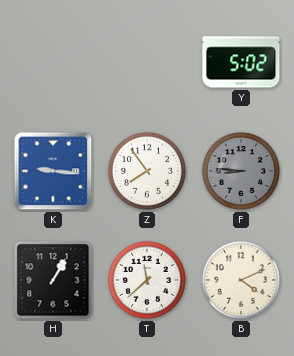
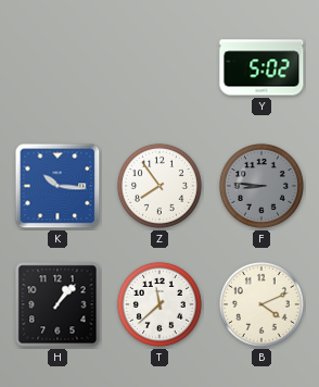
K: 9:16 -> 10:16 (58, 186)
H: 1:05 -> 1:07 (58, 304)
